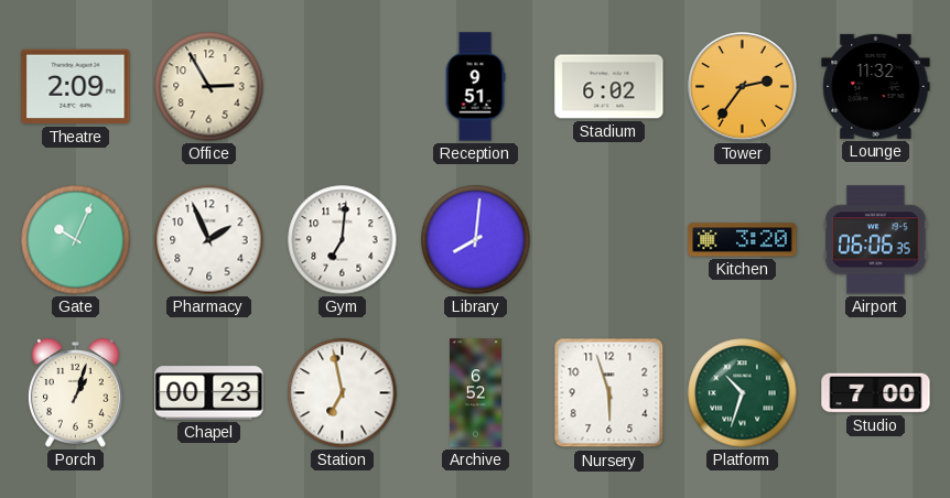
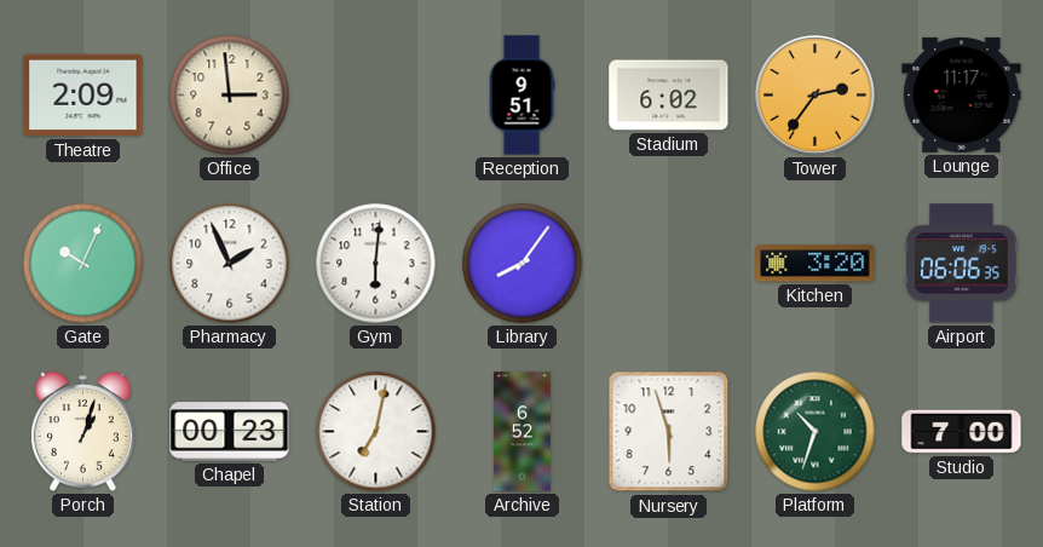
Office: 2:55 -> 2:59 (230, 96)
Lounge: 11:32 -> 11:17 (962, 94)
Gym: 7:01 -> 6:01 (376, 264)
Library: 8:01 -> 8:06 (523, 264)
Station: 6:58 -> 7:02 (376, 432)
